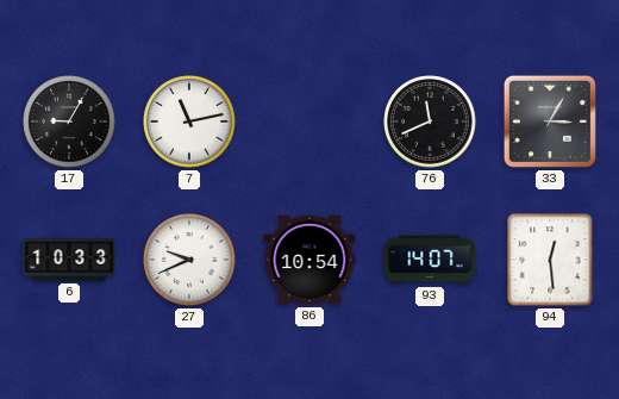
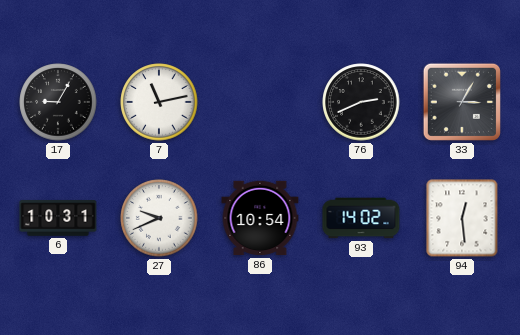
76: 11:41 -> 2:41 (361, 102)
6: 10:33 -> 10:31 (58, 218)
93: 14:07 -> 14:02 (361, 218)
